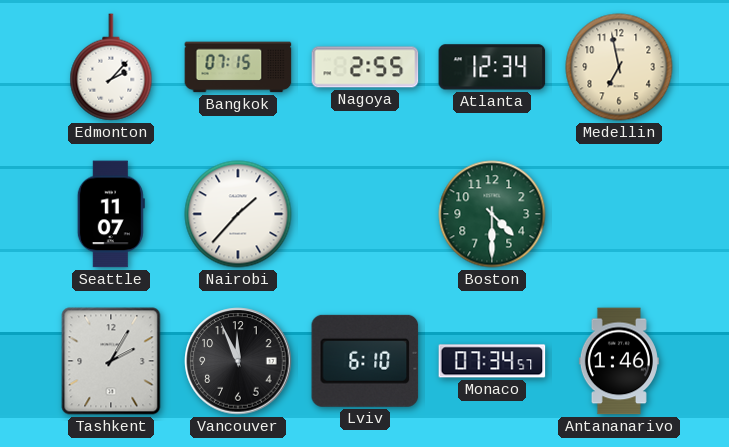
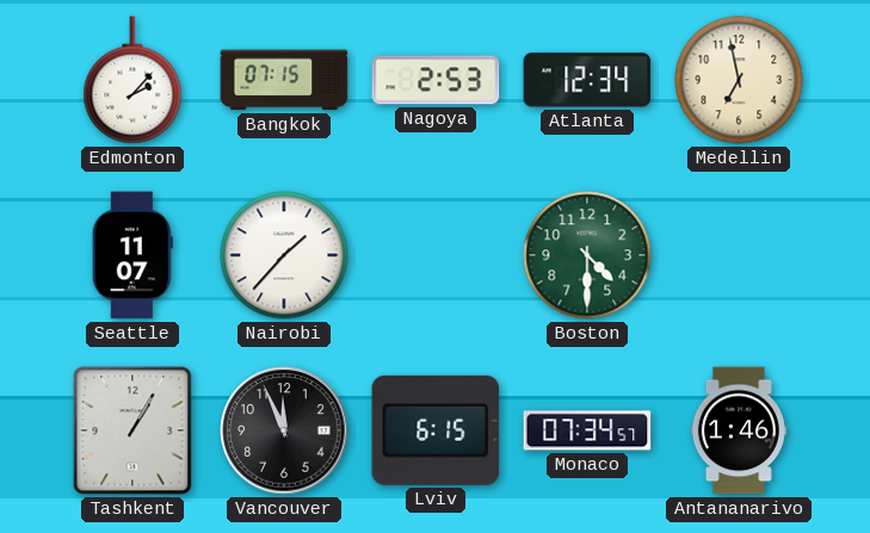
Nagoya: 2:55 -> 2:53 (436, 80)
Tashkent: 2:05 -> 1:05 (132, 430)
Lviv: 6:10 -> 6:15 (436, 430)
